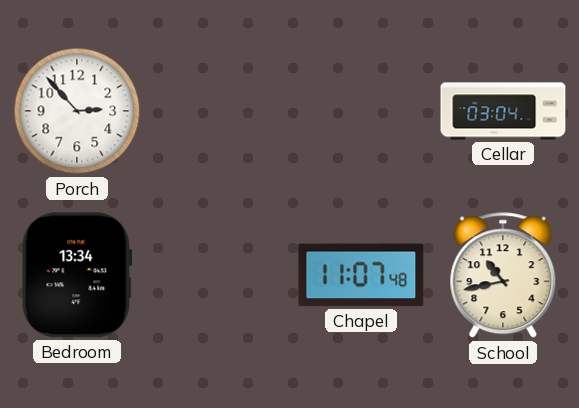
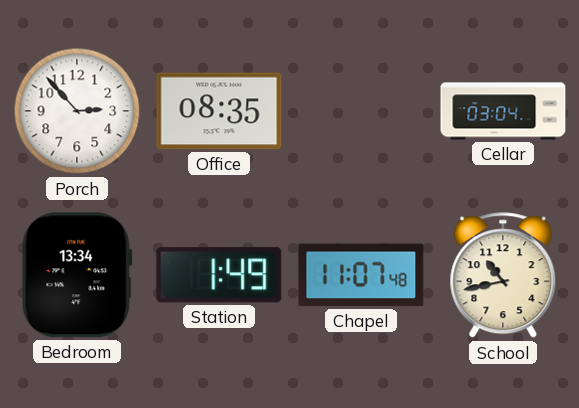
Office: none -> 08:35 (219, 111)
Station: none -> 1:49 (219, 275)
